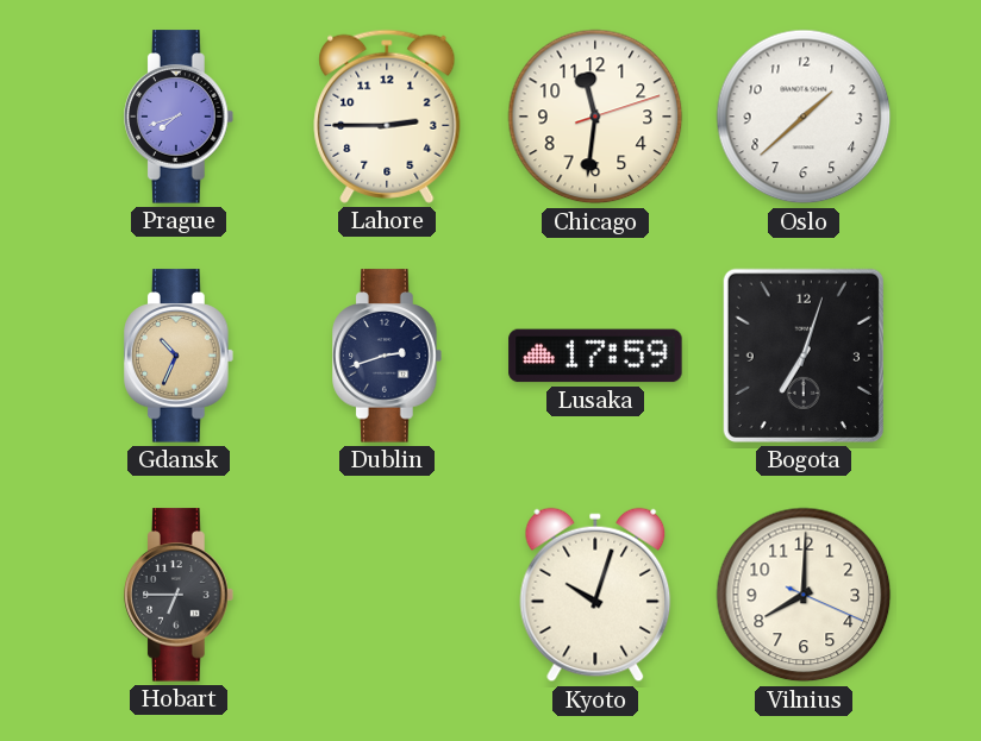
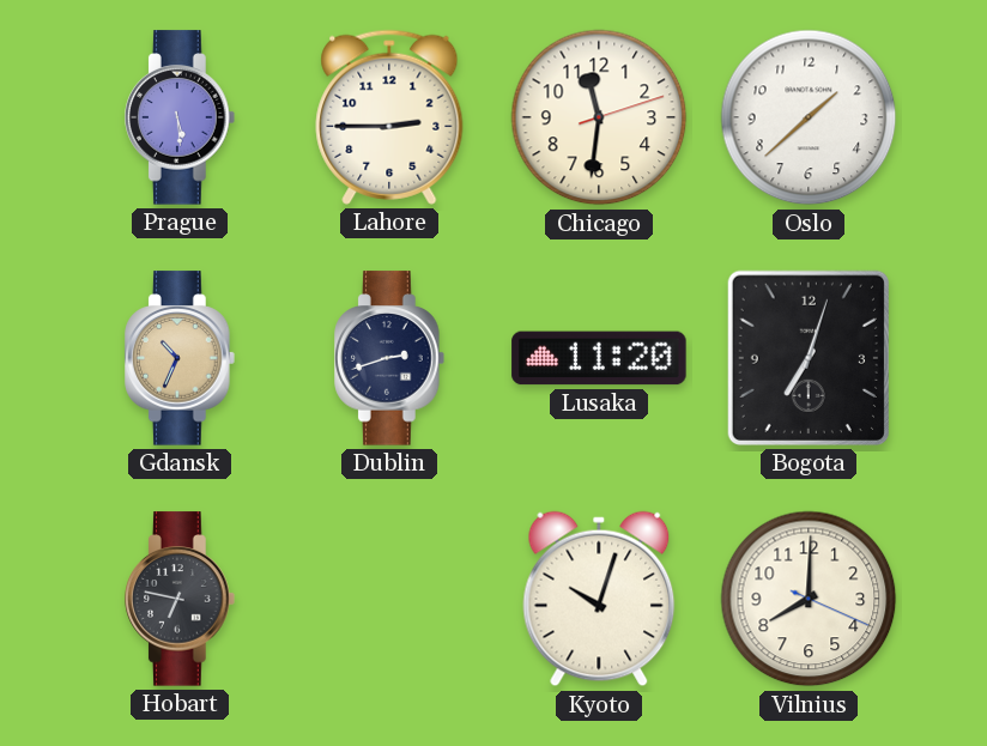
Prague: 7:42 -> 5:29 (180, 117)
Lusaka: 17:59 -> 11:20 (599, 358)
Hobart: 6:45 -> 6:47 (180, 599)
